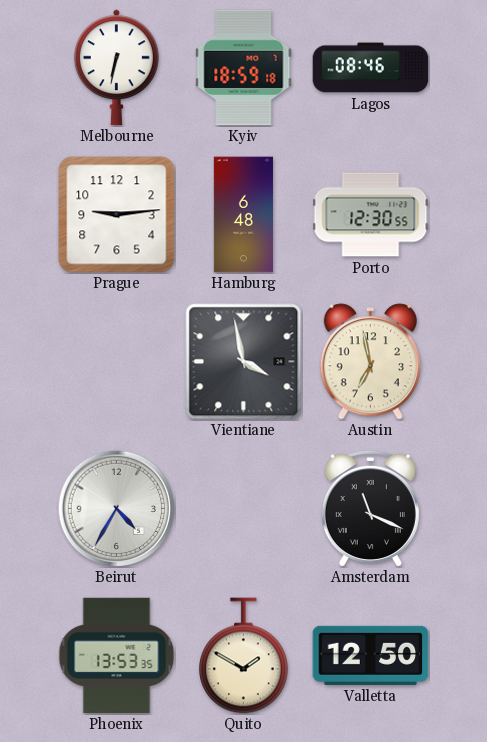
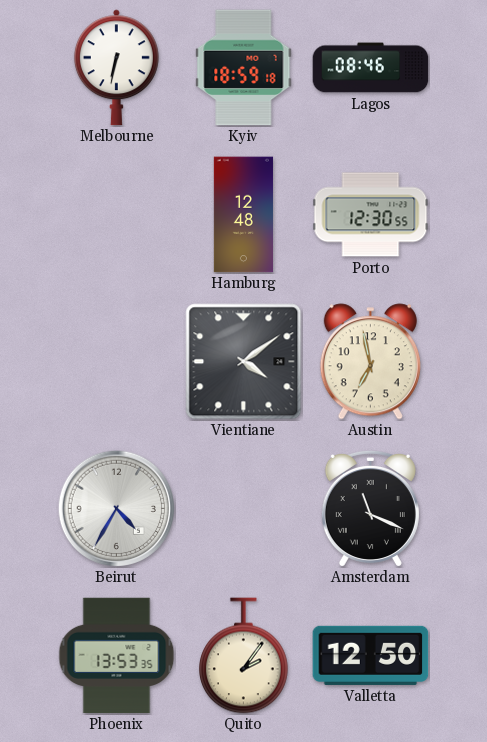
Prague: 9:14 -> none (117, 215)
Hamburg: 6:48 -> 12:48 (243, 215)
Vientiane: 3:58 -> 4:09 (244, 362)
Quito: 1:50 -> 2:06 (244, 656)
